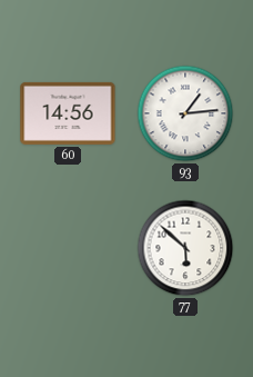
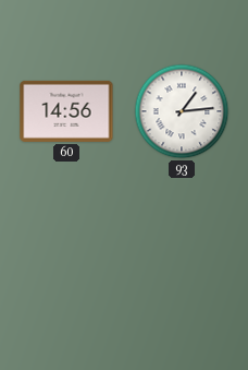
77: 5:52 -> none (185, 248)
